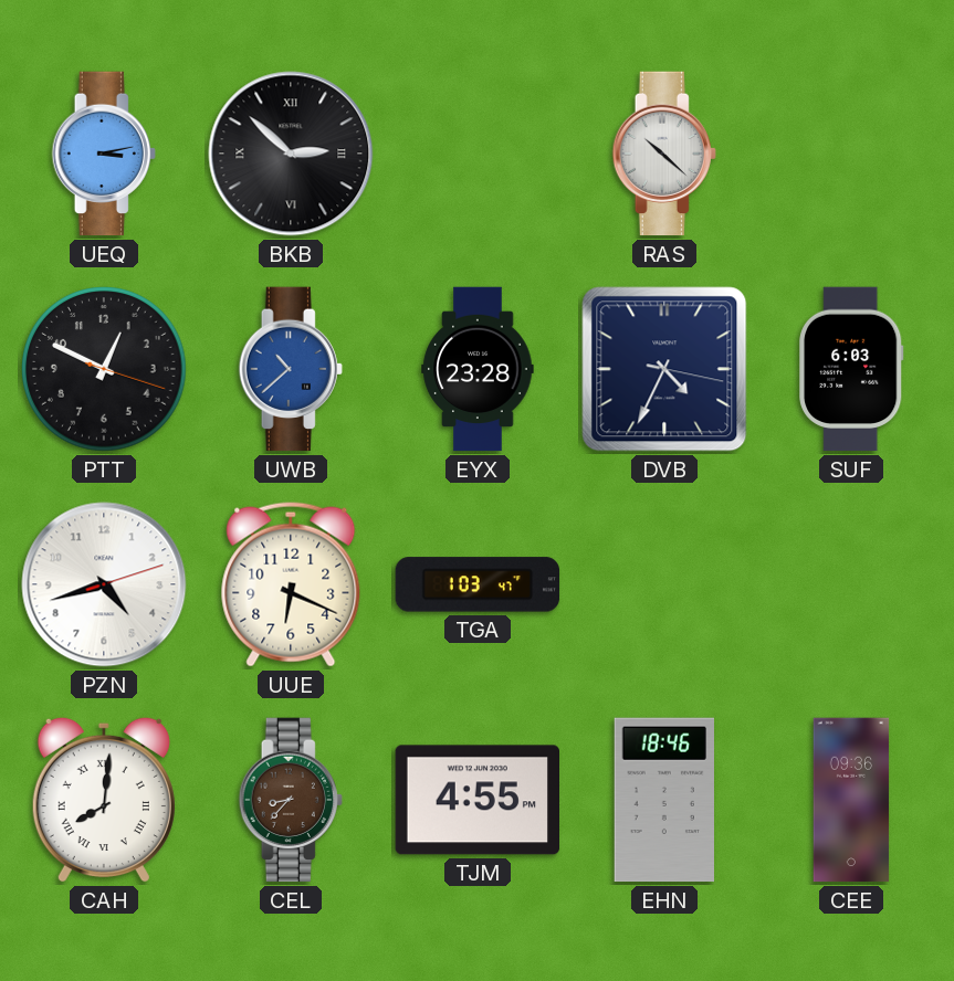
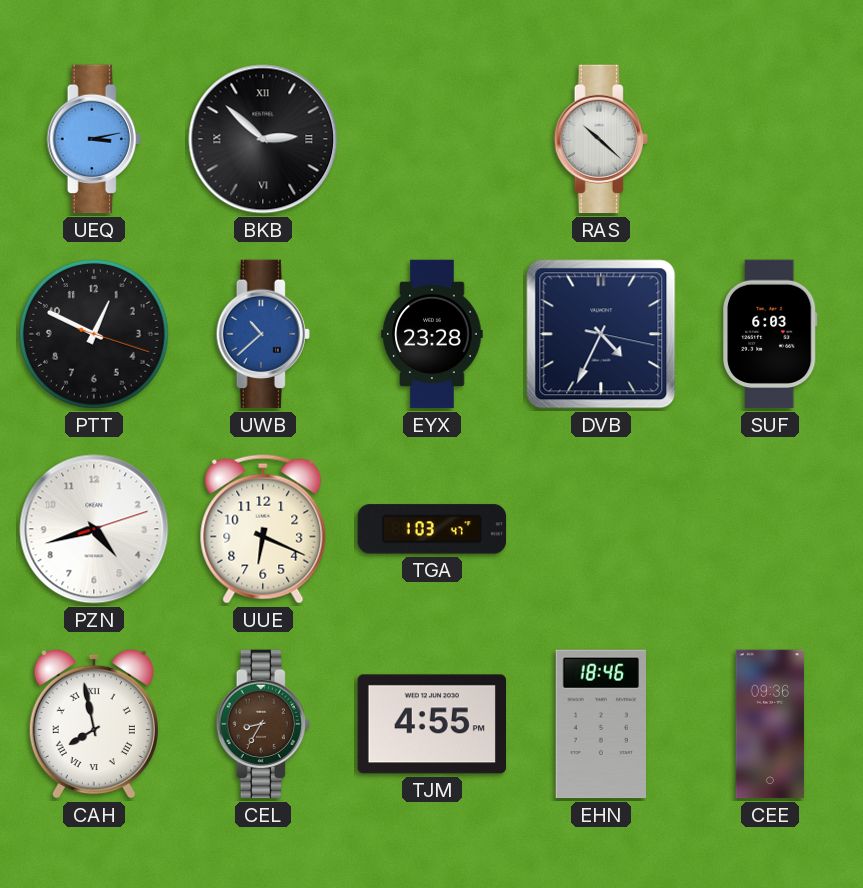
CAH: 8:01 -> 7:58 (94, 724)
CEL: 8:37 -> 8:35 (263, 724)
